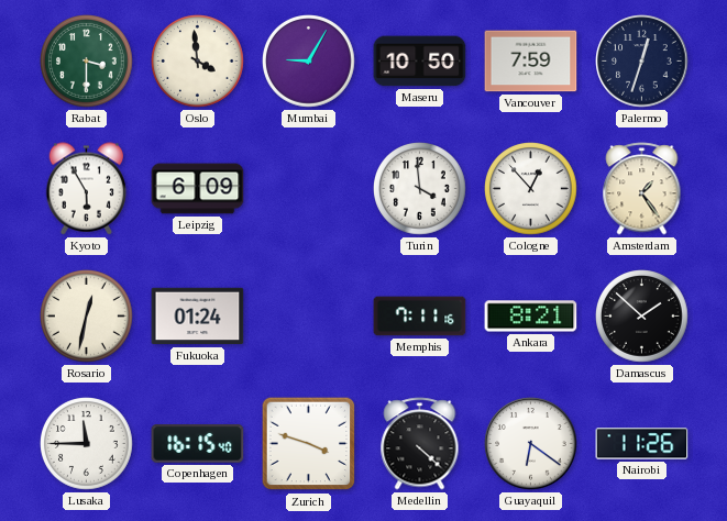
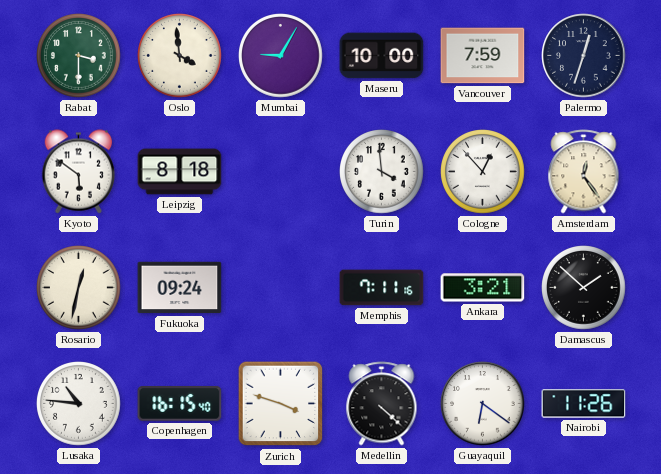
Maseru: 10:50 -> 10:00 (382, 56)
Kyoto: 5:55 -> 5:51 (79, 172)
Leipzig: 6:09 -> 8:18 (180, 172)
Amsterdam: 1:24 -> 12:24 (584, 172)
Fukuoka: 01:24 -> 09:24 (180, 288)
Ankara: 8:21 -> 3:21 (483, 288)
Lusaka: 11:45 -> 10:46 (79, 404)
